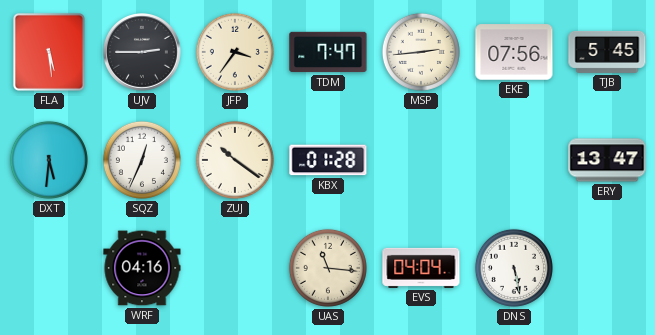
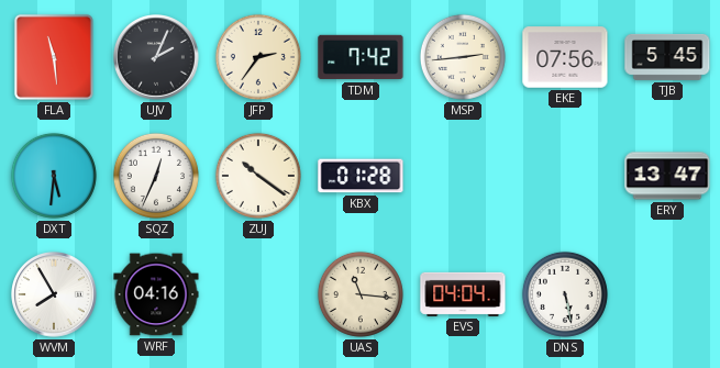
FLA: 5:29 -> 11:29 (54, 57)
UJV: 2:45 -> 2:04 (157, 58)
JFP: 3:36 -> 2:36 (258, 57)
TDM: 7:47 -> 7:42 (361, 57)
WVM: none -> 7:55 (55, 295)
